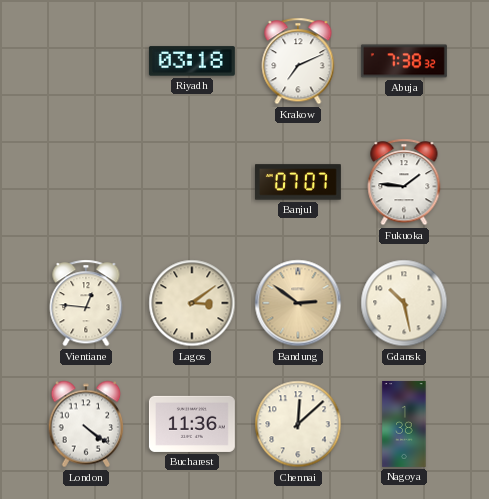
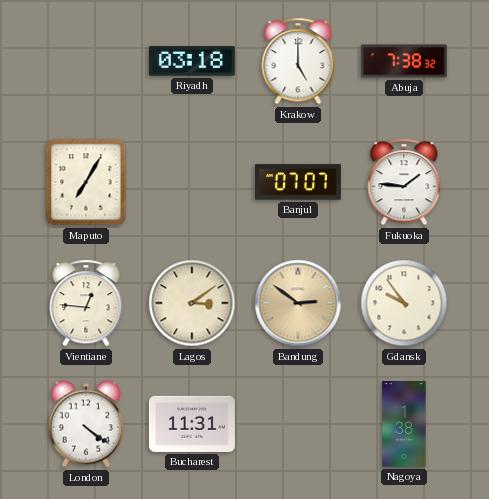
Krakow: 7:11 -> 5:00 (298, 61)
Maputo: none -> 7:05 (86, 182)
Gdansk: 10:28 -> 9:54 (404, 303)
Bucharest: 11:36 -> 11:31 (192, 424)
Chennai: 12:08 -> none (298, 424)
